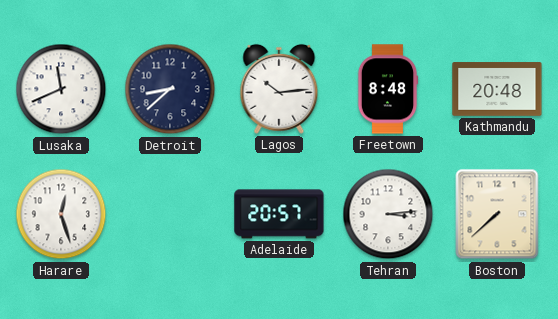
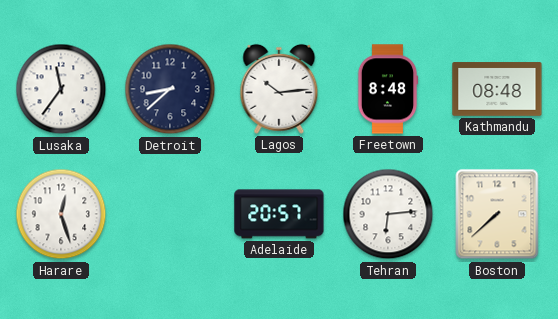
Lusaka: 11:41 -> 11:36 (61, 89)
Kathmandu: 20:48 -> 08:48 (497, 89)
Tehran: 3:14 -> 6:14 (388, 214)
